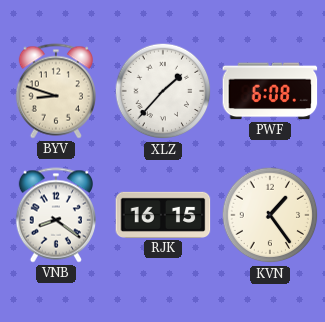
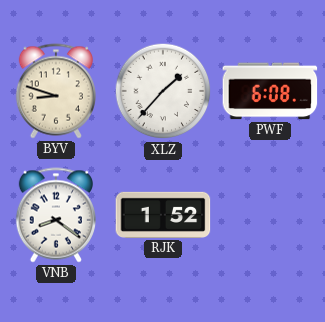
RJK: 16:15 -> 1:52 (163, 215)
KVN: 1:24 -> none (270, 215)
